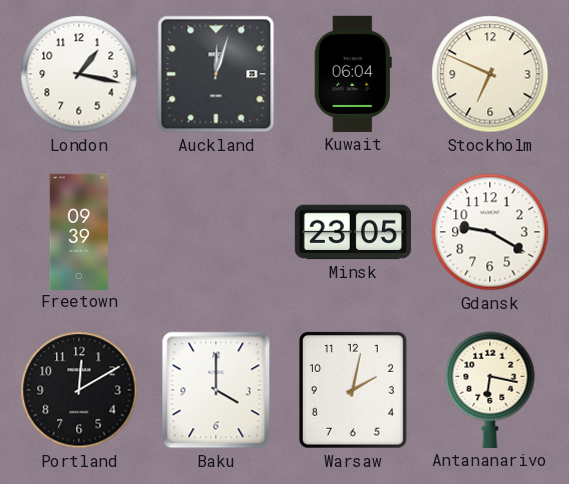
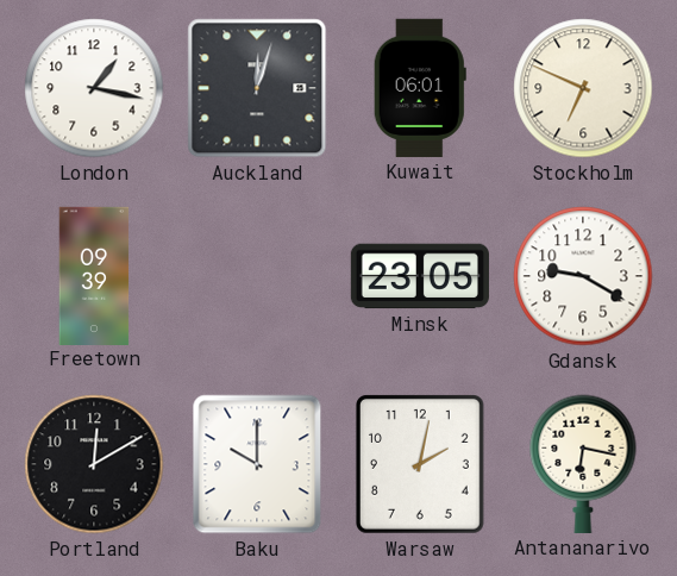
Kuwait: 06:04 -> 06:01 (420, 88)
Baku: 4:00 -> 10:00 (257, 464)
